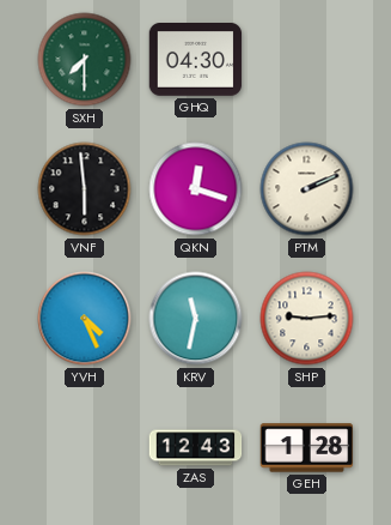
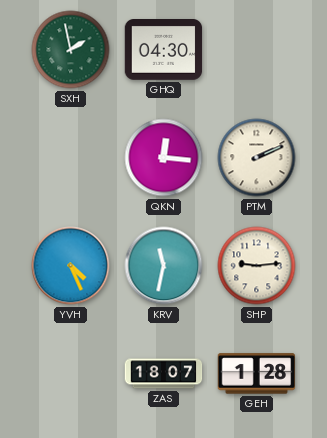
SXH: 7:30 -> 1:58 (71, 50)
VNF: 5:59 -> none (85, 189)
QKN: 12:18 -> 12:16 (164, 158)
ZAS: 12:43 -> 18:07 (164, 374)
